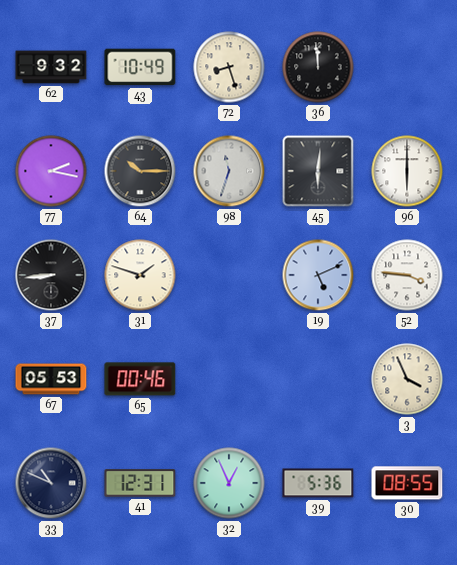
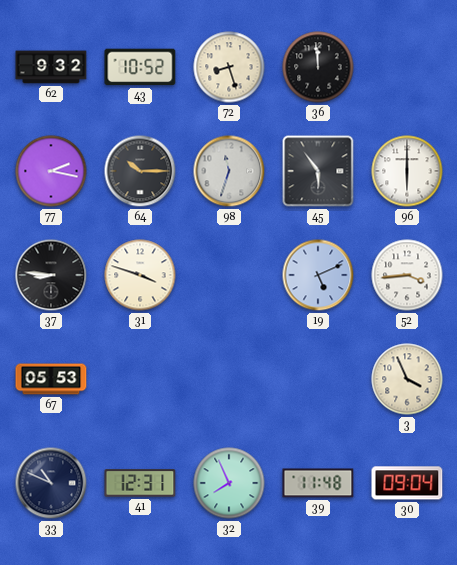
43: 10:49 -> 10:52 (140, 67)
45: 6:01 -> 5:54 (318, 171)
37: 8:44 -> 8:46 (51, 275)
31: 1:48 -> 3:48 (140, 275)
52: 3:46 -> 3:44 (407, 275)
65: 00:46 -> none (140, 379)
32: 12:56 -> 7:56 (229, 483)
39: 5:36 -> 11:48 (318, 483)
30: 08:55 -> 09:04 (407, 483)
